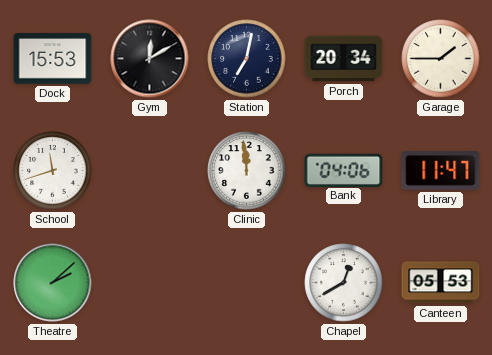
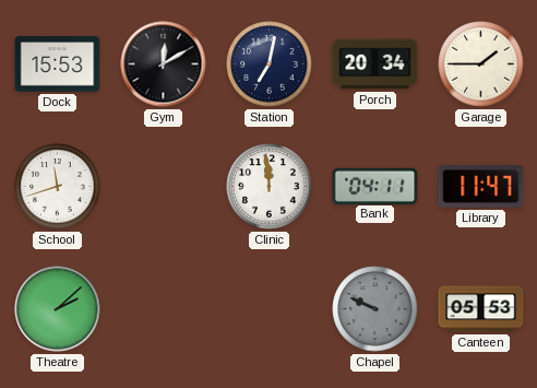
Bank: 04:06 -> 04:11 (375, 186)
Chapel: 12:40 -> 9:49 (375, 309)
Chapel dial: white -> grey (375, 309)
